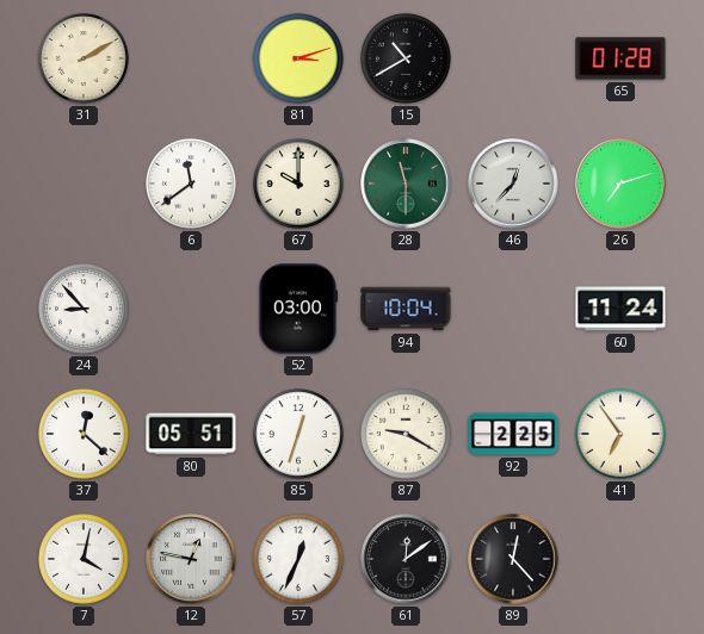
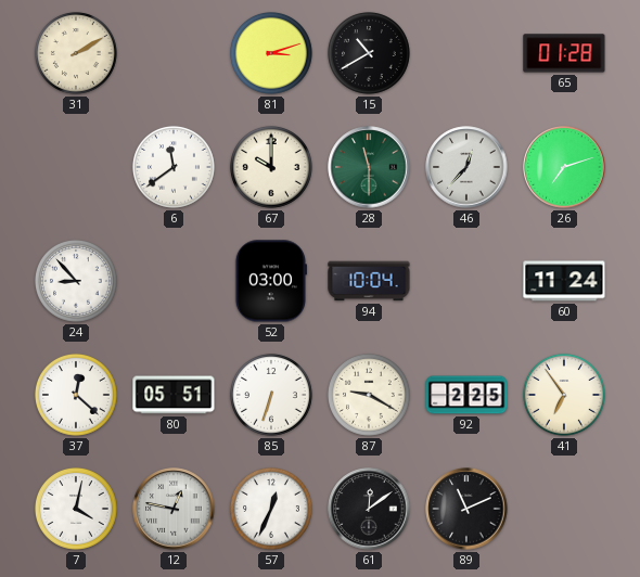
85: 12:33 -> 6:33 (271, 395)
89: 12:23 -> 11:11 (466, 509)
